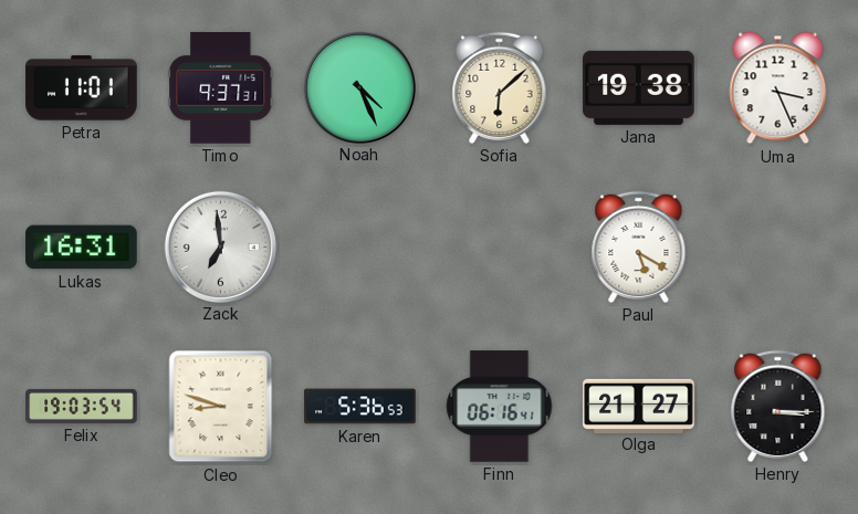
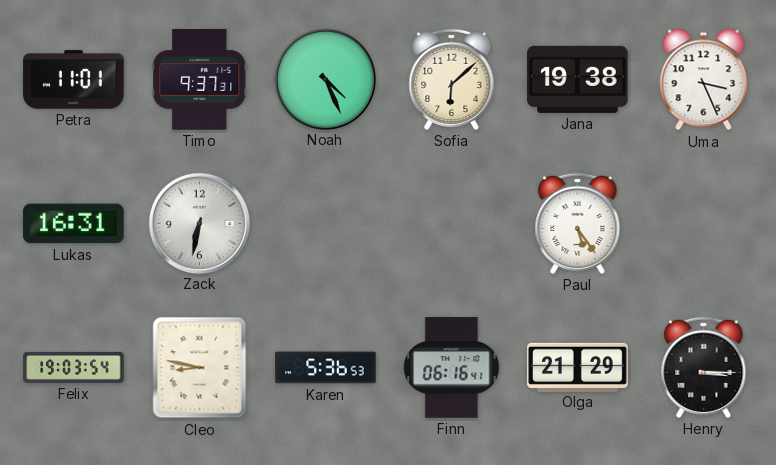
Zack: 6:59 -> 6:32 (199, 223)
Paul: 5:20 -> 5:24 (578, 223)
Cleo: 8:48 -> 8:47 (200, 368)
Olga: 21:27 -> 21:29 (578, 367)
